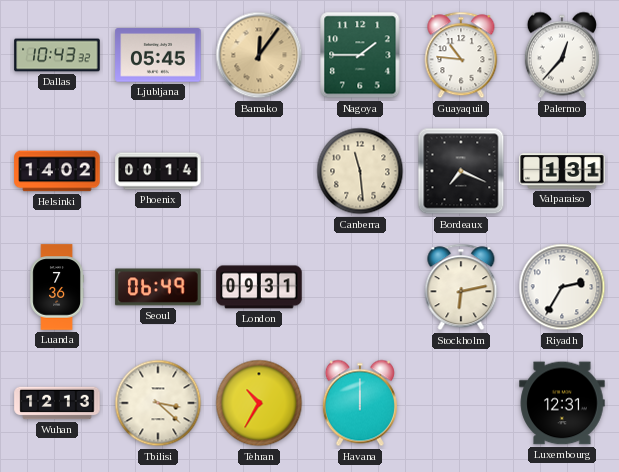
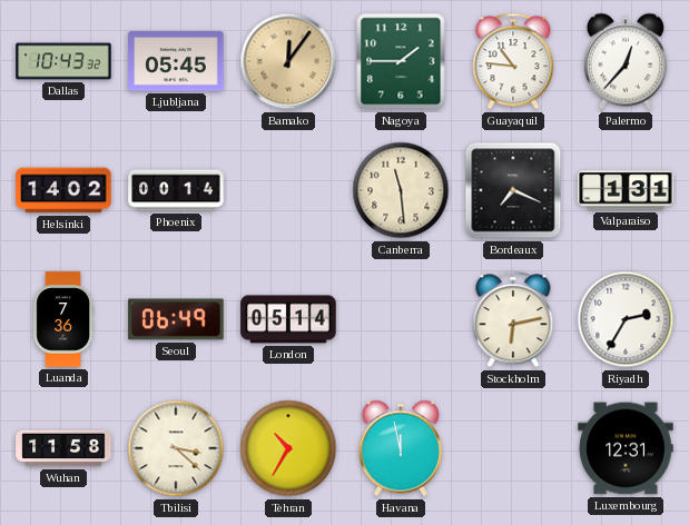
London: 09:31 -> 05:14 (288, 319)
Wuhan: 12:13 -> 11:58 (63, 448)
Havana: 12:00 -> 11:58 (401, 448)
